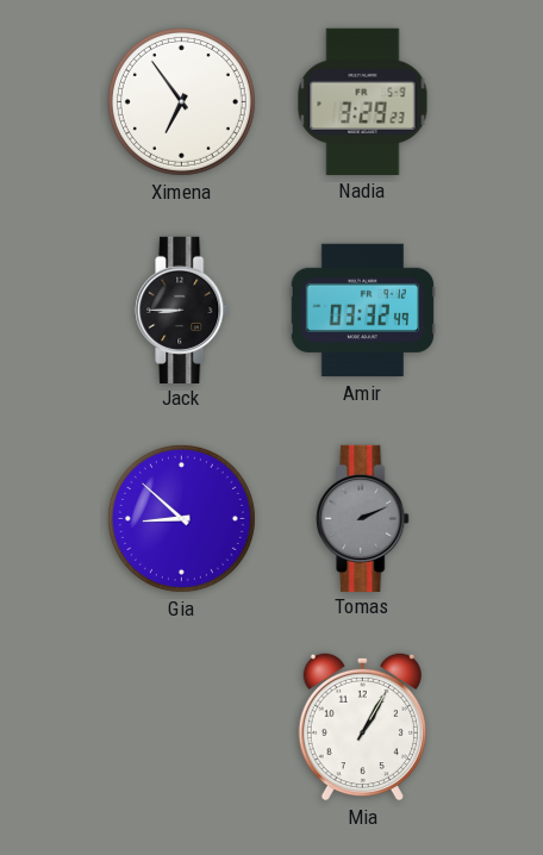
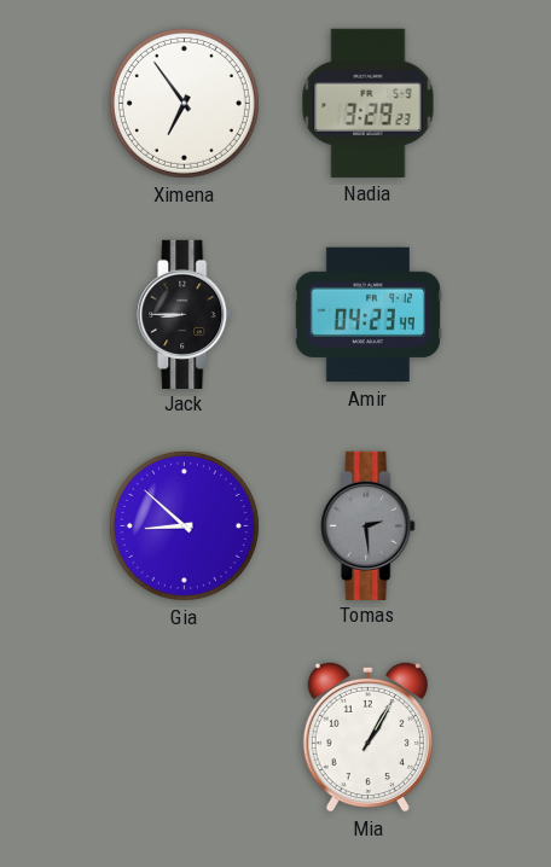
Amir: 03:32 -> 04:23 (367, 315)
Tomas: 2:11 -> 2:29 (369, 525)
